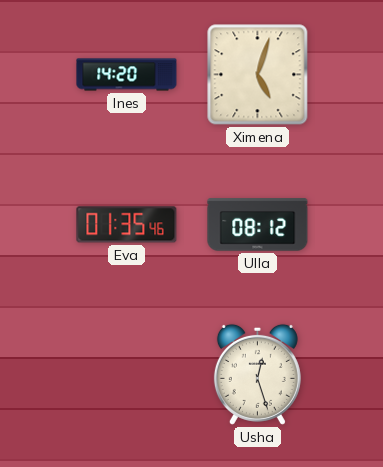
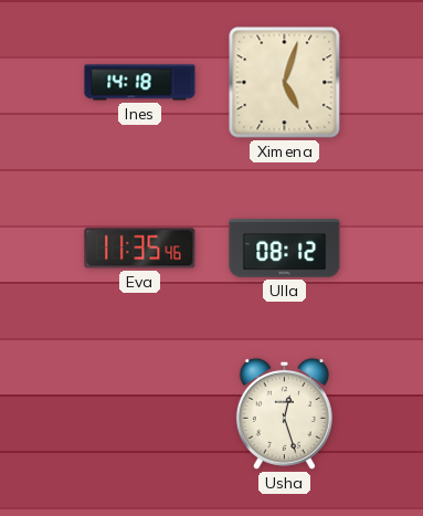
Ines: 14:20 -> 14:18 (140, 83)
Eva: 01:35 -> 11:35 (140, 249)
